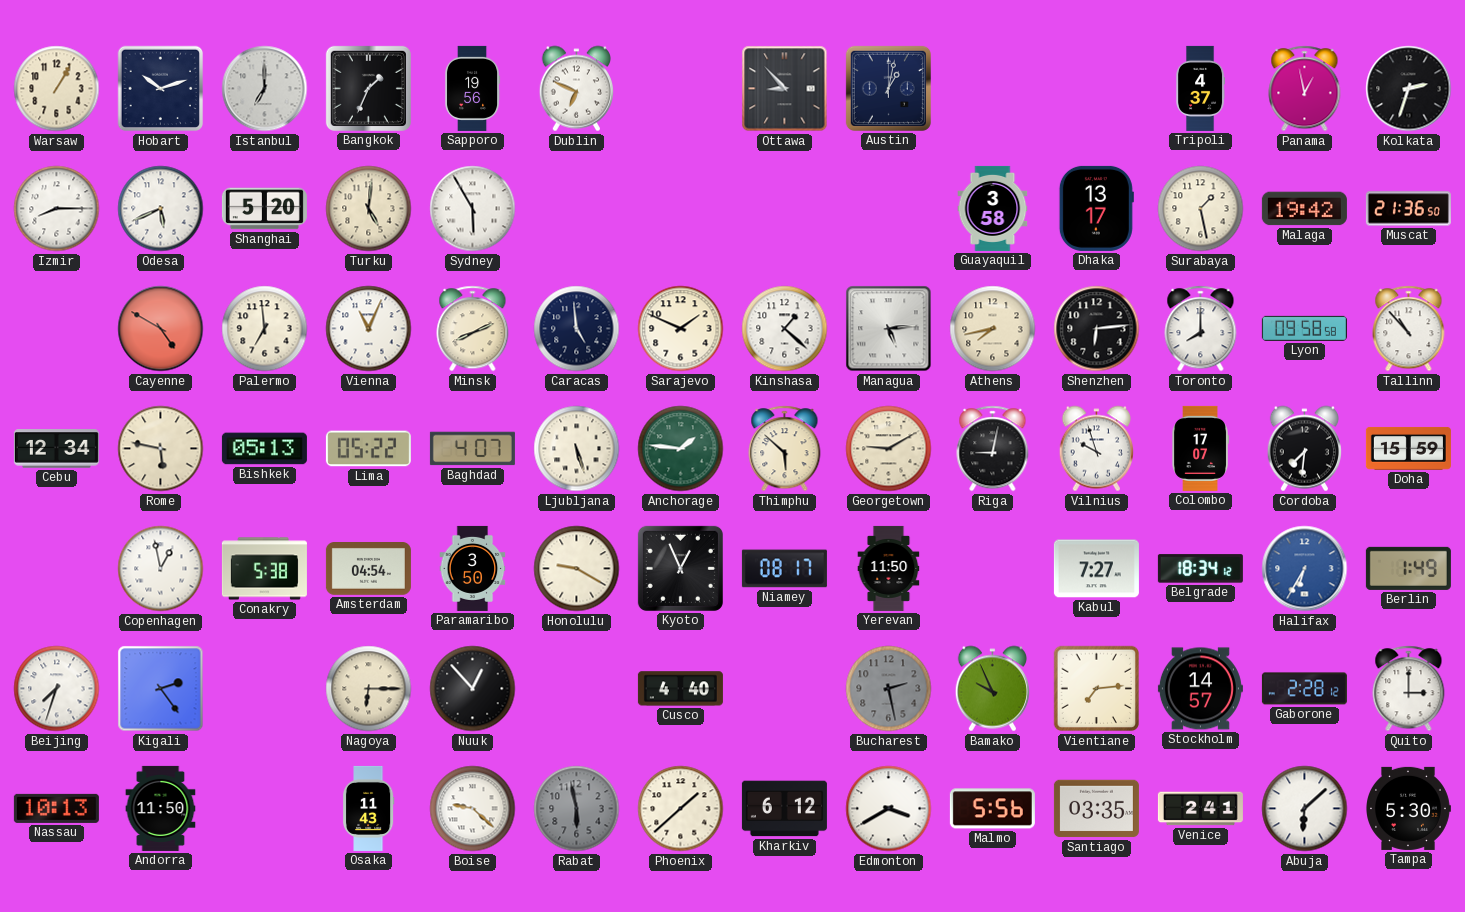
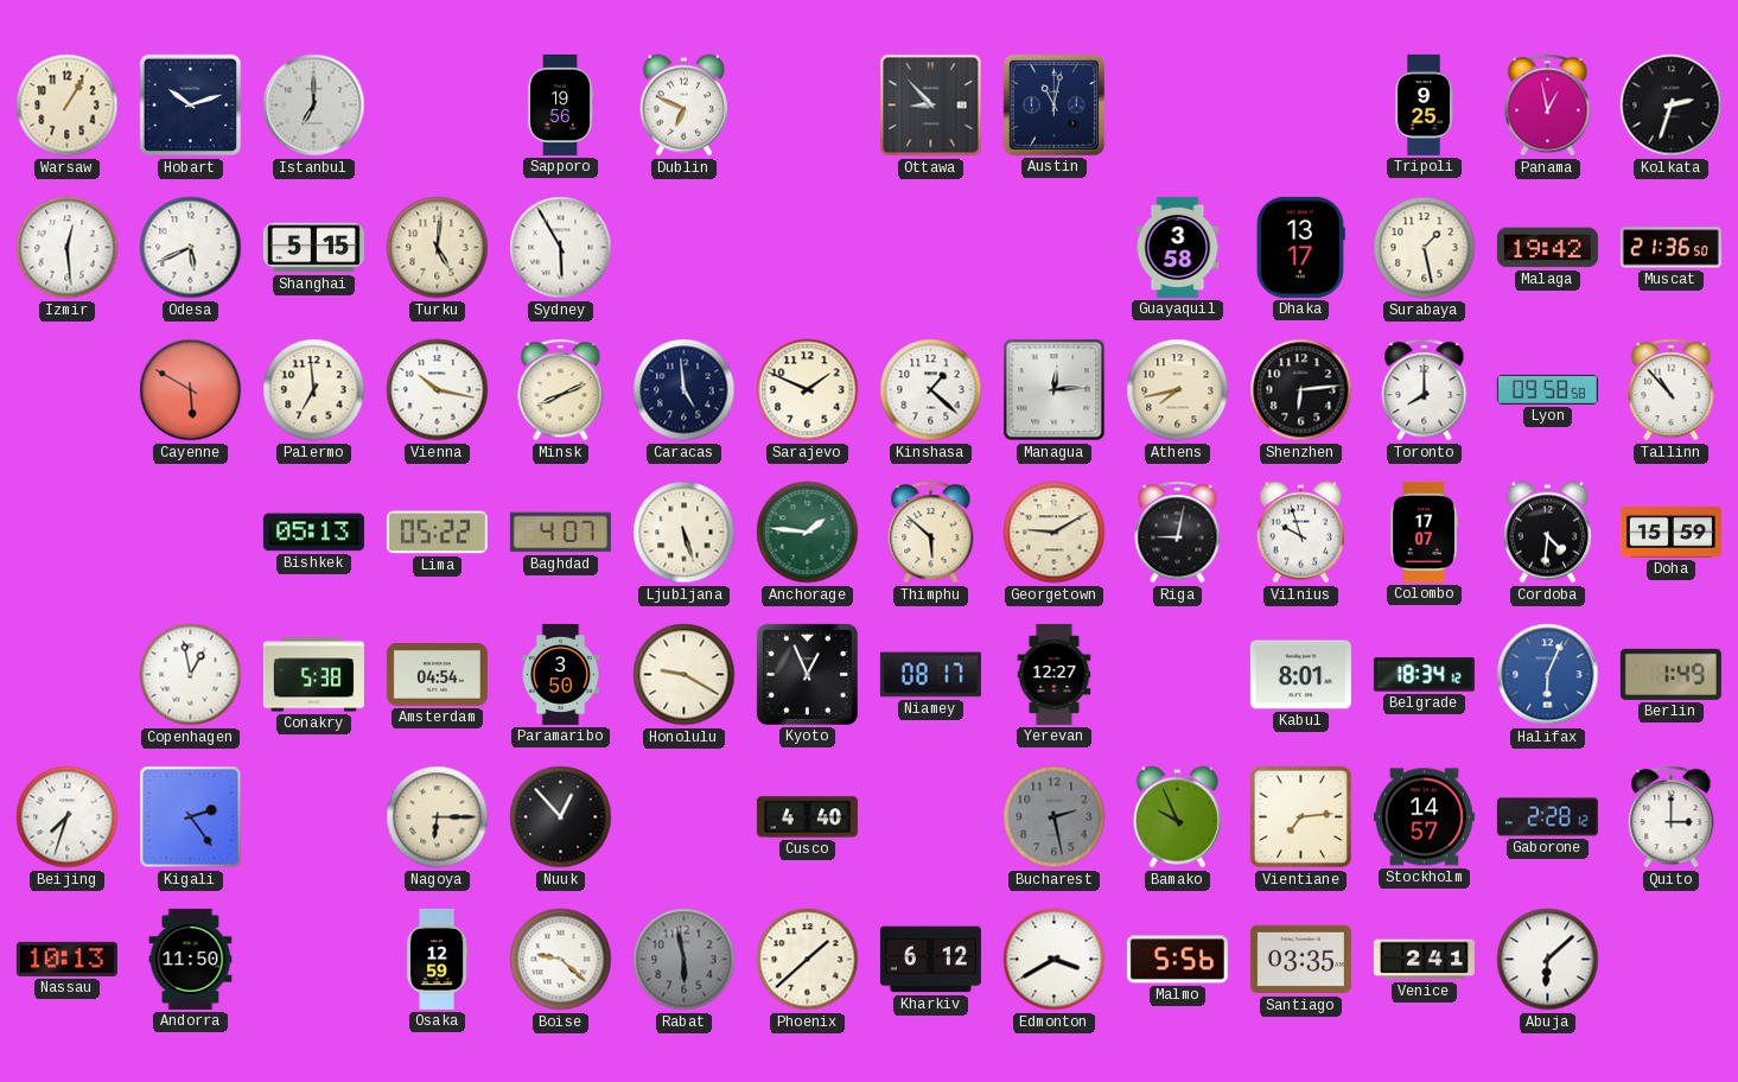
Bangkok: 1:34 -> none (368, 88)
Austin: 1:02 -> 11:02 (1053, 104)
Tripoli: 4:37 -> 9:25 (1425, 104)
Izmir: 8:15 -> 12:29 (68, 248)
Shanghai: 5:20 -> 5:15 (313, 248)
Cayenne: 4:50 -> 5:50 (191, 390)
Vienna: 11:04 -> 10:17 (438, 390)
Managua: 5:14 -> 12:14 (1055, 390)
Cebu: 12:34 -> none (56, 449)
Rome: 5:47 -> none (161, 449)
Cordoba: 7:31 -> 4:31 (1547, 533)
Yerevan: 11:50 -> 12:27 (1055, 674)
Kabul: 7:27 -> 8:01 (1300, 675)
Halifax: 6:35 -> 6:04 (1548, 675)
Osaka: 11:43 -> 12:59 (437, 959)
Tampa: 5:30 -> none (1408, 808)
